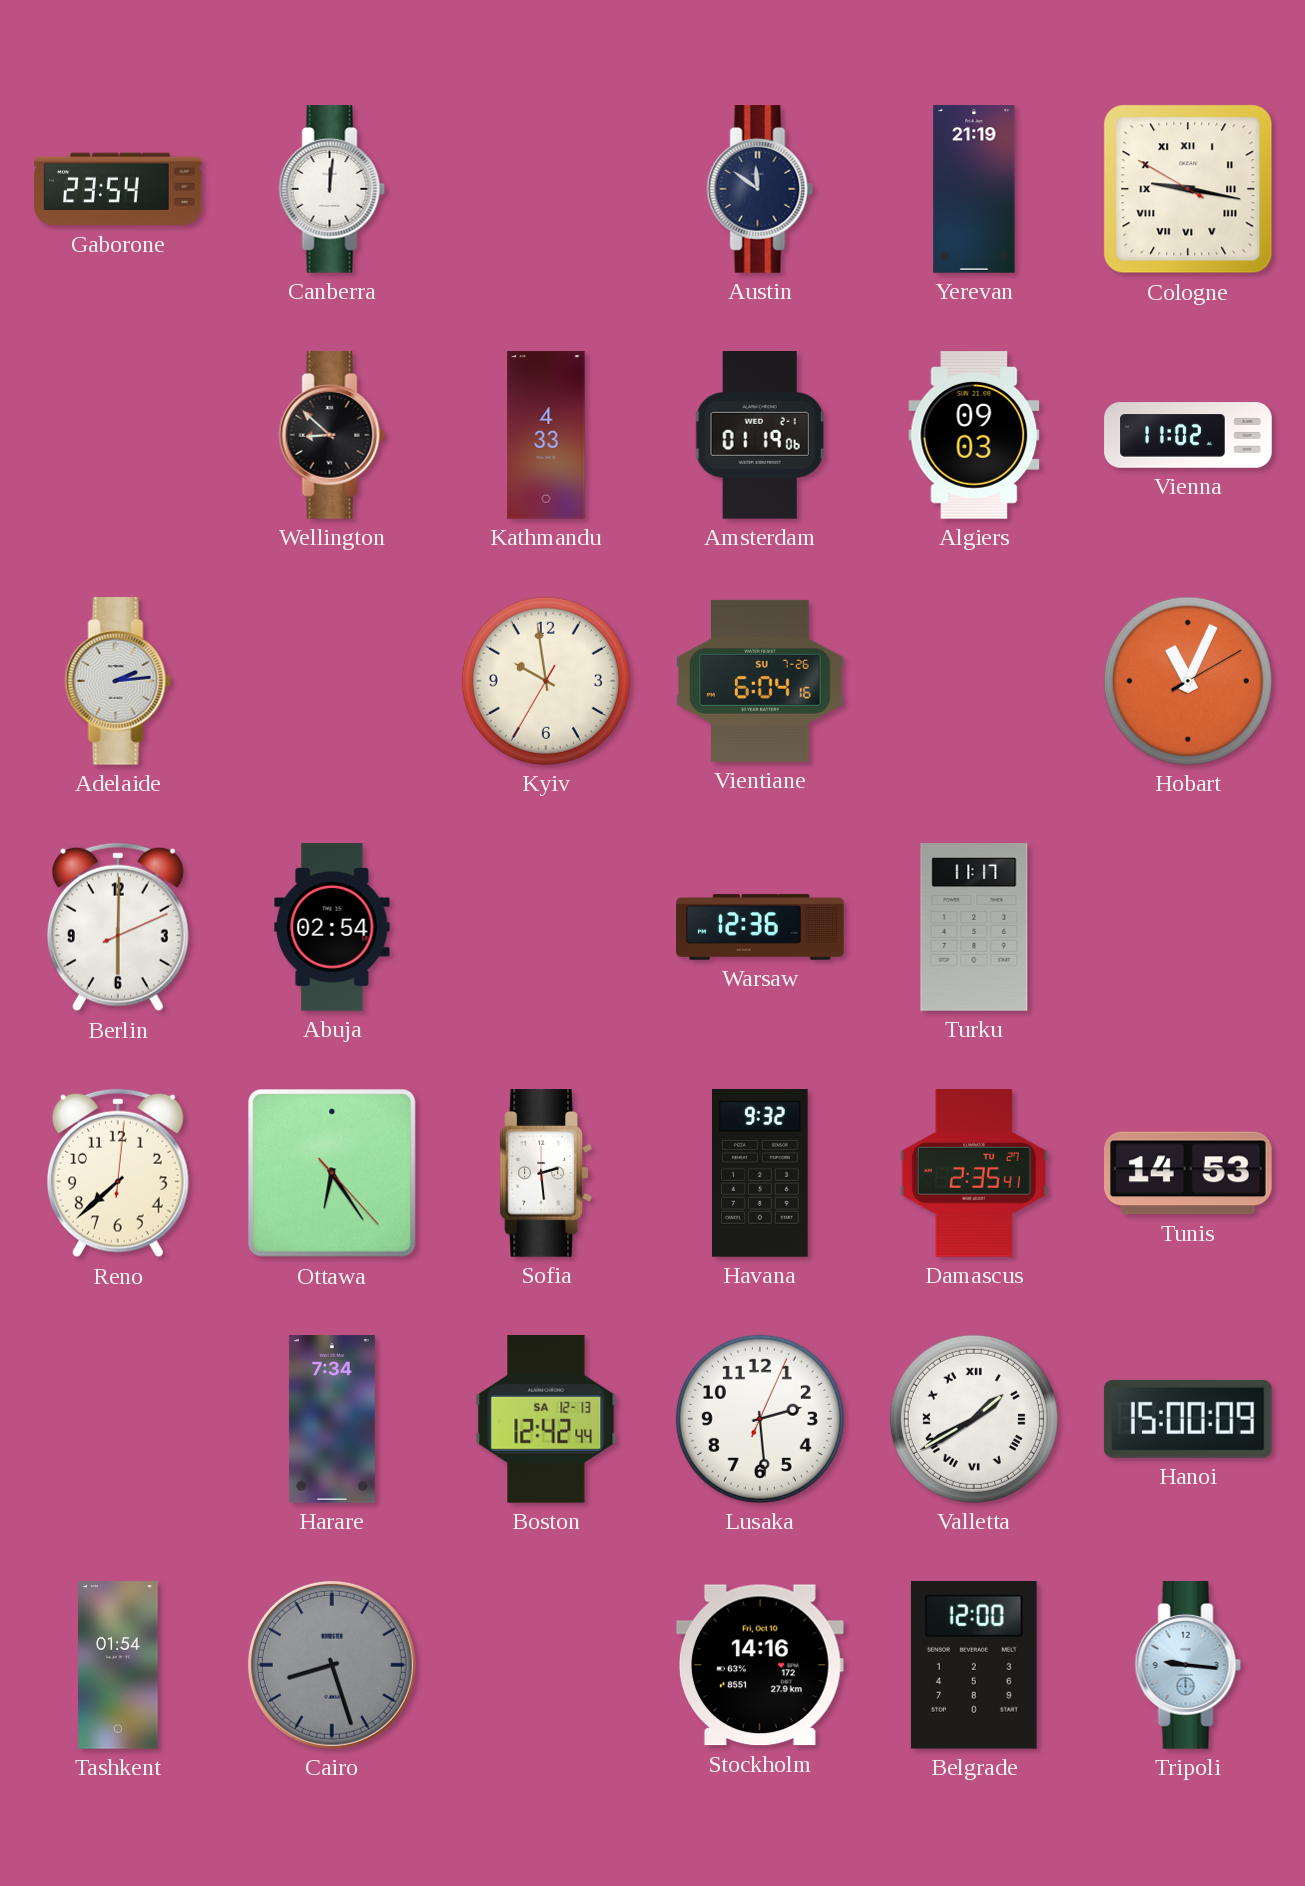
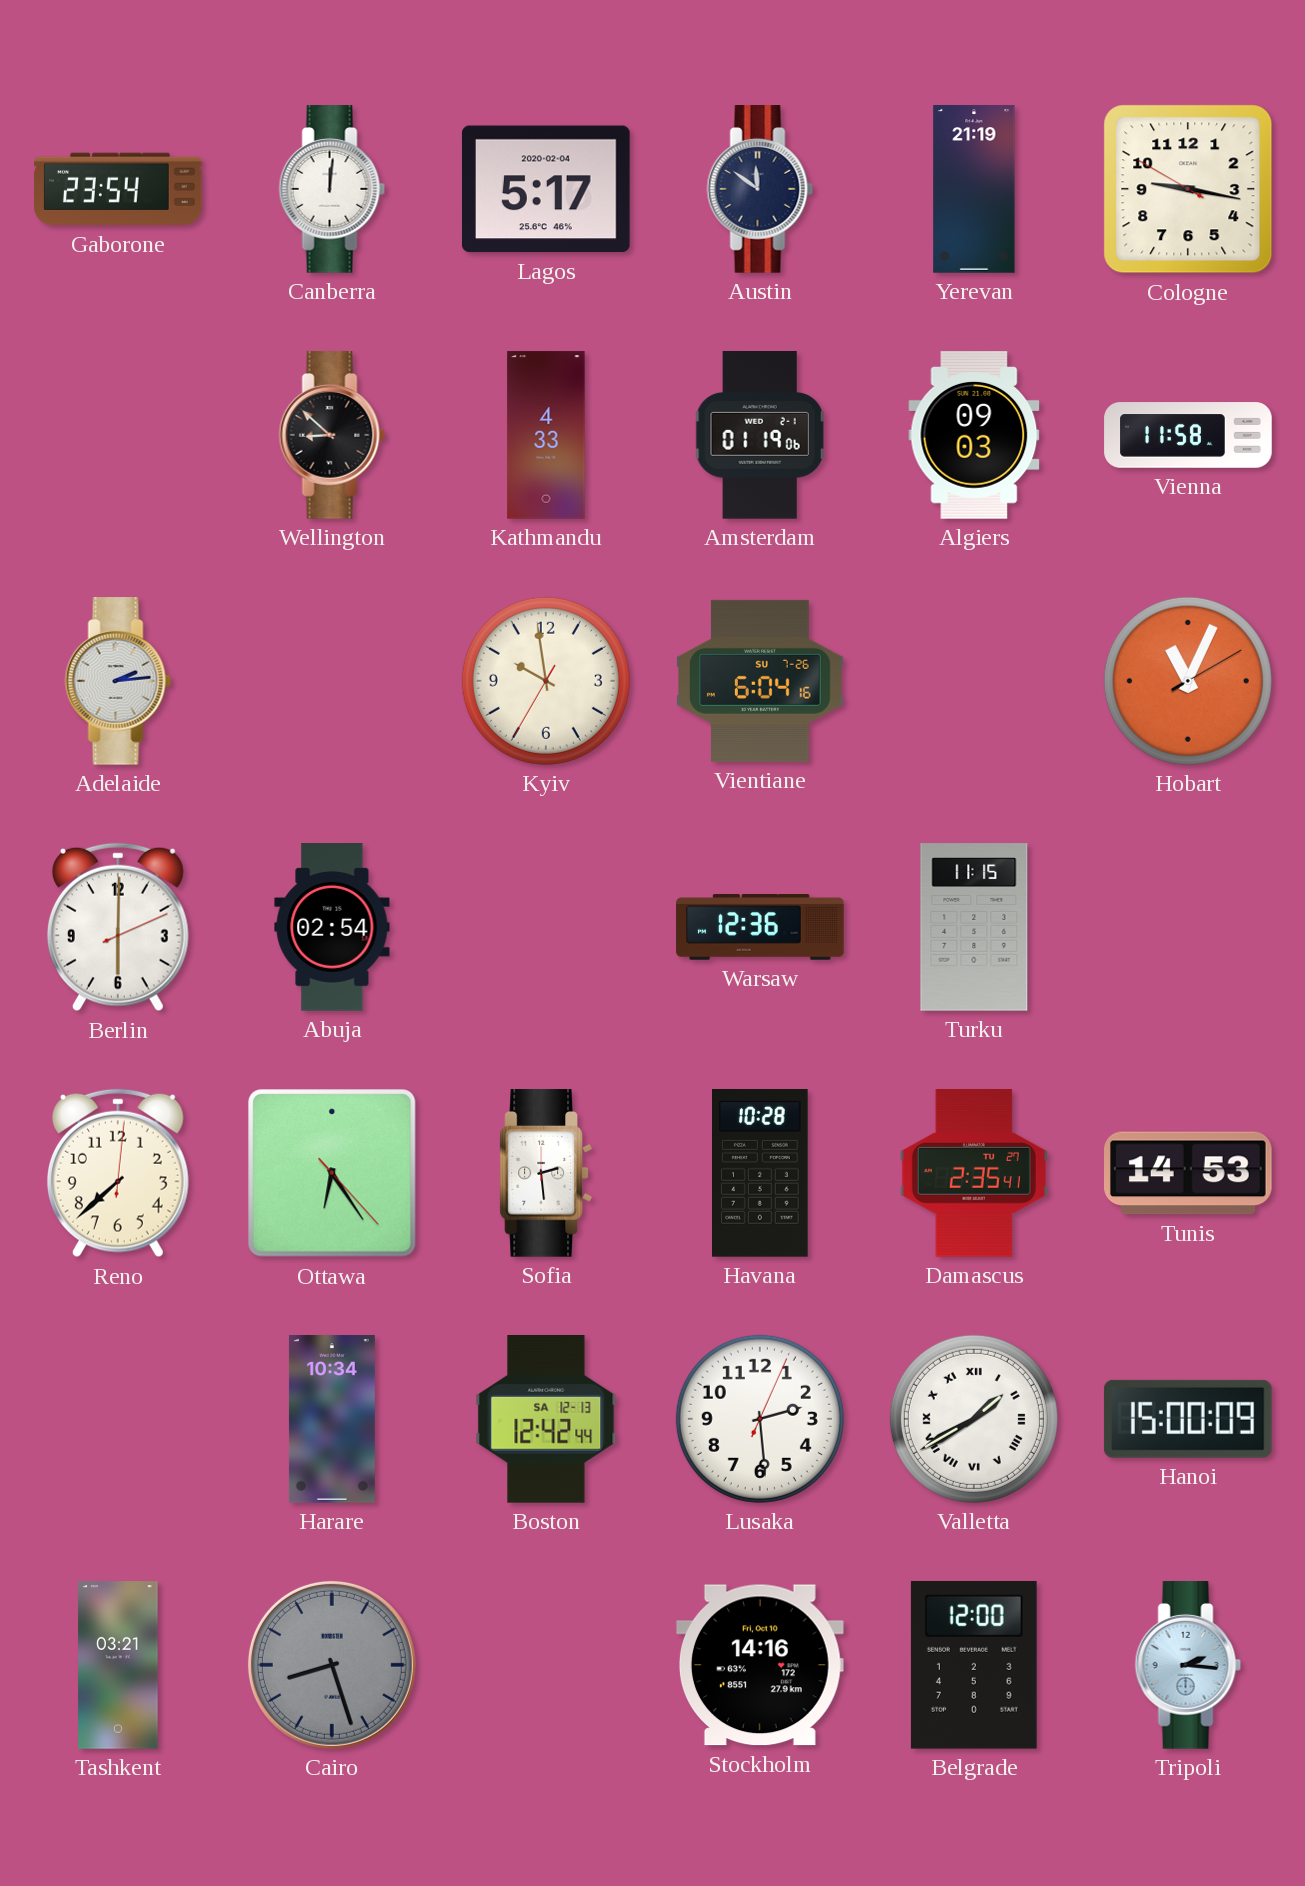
Lagos: none -> 5:17 (546, 189)
Cologne numerals: Roman -> Arabic (1188, 189)
Vienna: 11:02 -> 11:58 (1188, 435)
Turku: 11:17 -> 11:15 (974, 927)
Havana: 9:32 -> 10:28 (761, 1174)
Harare: 7:34 -> 10:34 (332, 1419)
Tashkent: 01:54 -> 03:21 (118, 1665)
Tripoli: 9:16 -> 2:16 (1188, 1665)
